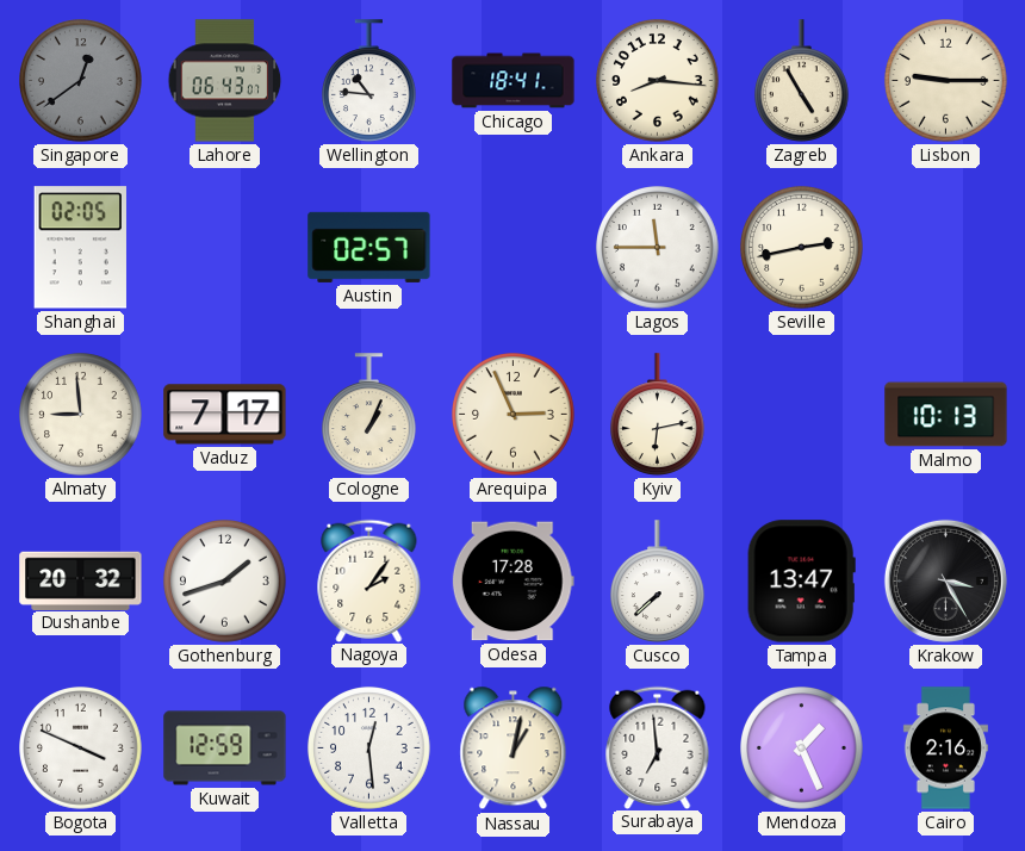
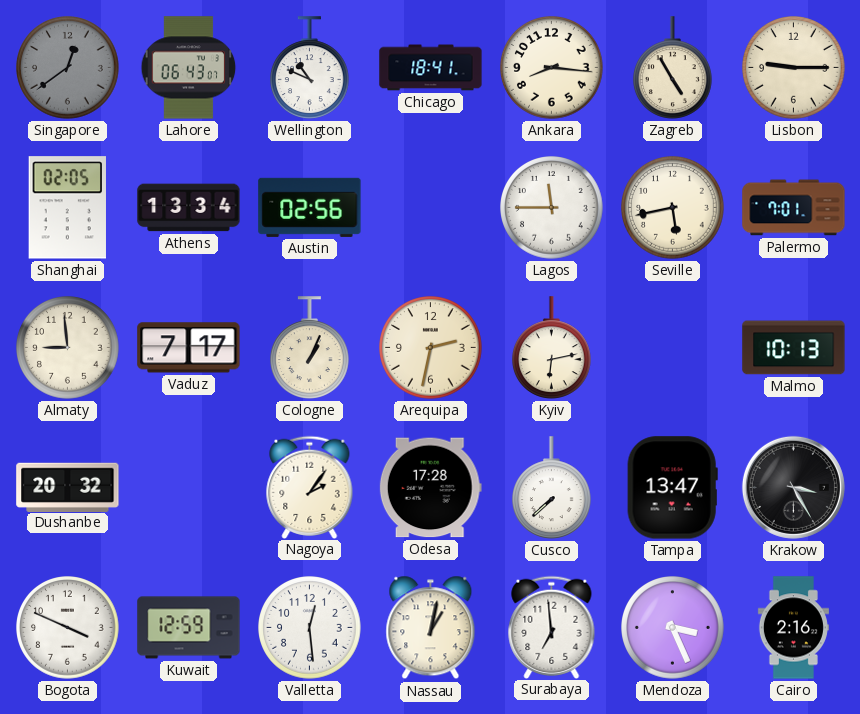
Wellington: 10:46 -> 10:49 (310, 68)
Athens: none -> 13:34 (189, 208)
Austin: 02:57 -> 02:56 (310, 207)
Seville: 2:43 -> 5:43 (673, 208)
Palermo: none -> 7:01 (794, 208)
Arequipa: 2:56 -> 2:32 (431, 348)
Gothenburg: 1:42 -> none (225, 582)
Mendoza: 1:26 -> 3:26 (673, 628)
